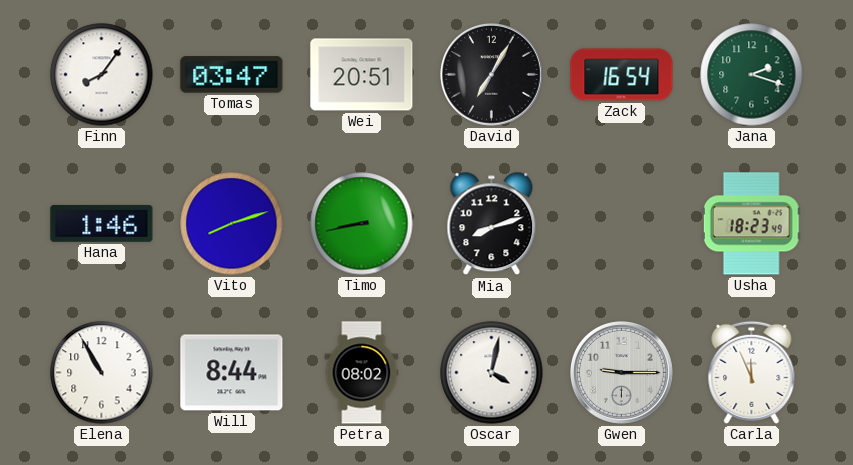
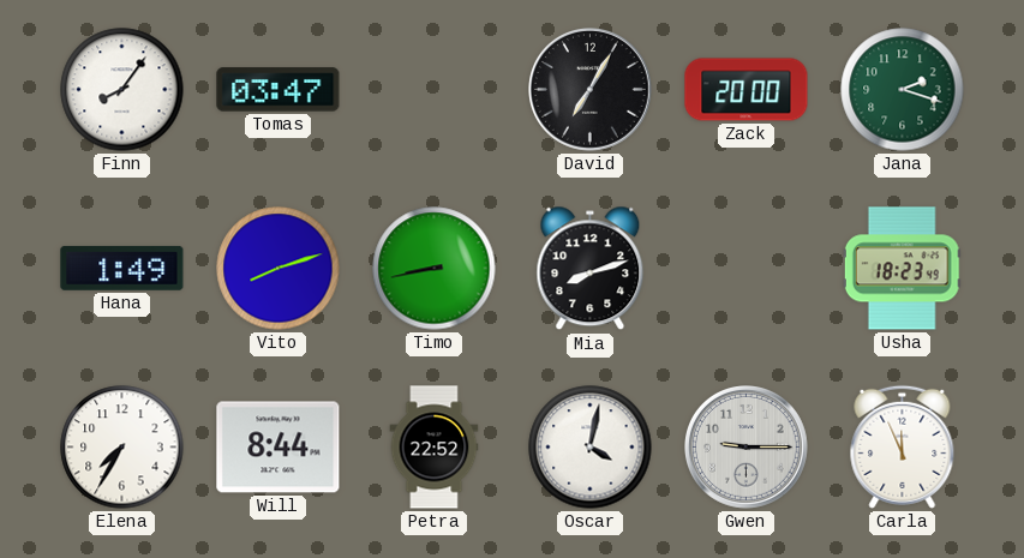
Wei: 20:51 -> none (362, 75)
Zack: 16:54 -> 20:00 (747, 90)
Hana: 1:46 -> 1:49 (122, 268)
Elena: 10:55 -> 7:35 (122, 448)
Petra: 08:02 -> 22:52 (435, 448)
